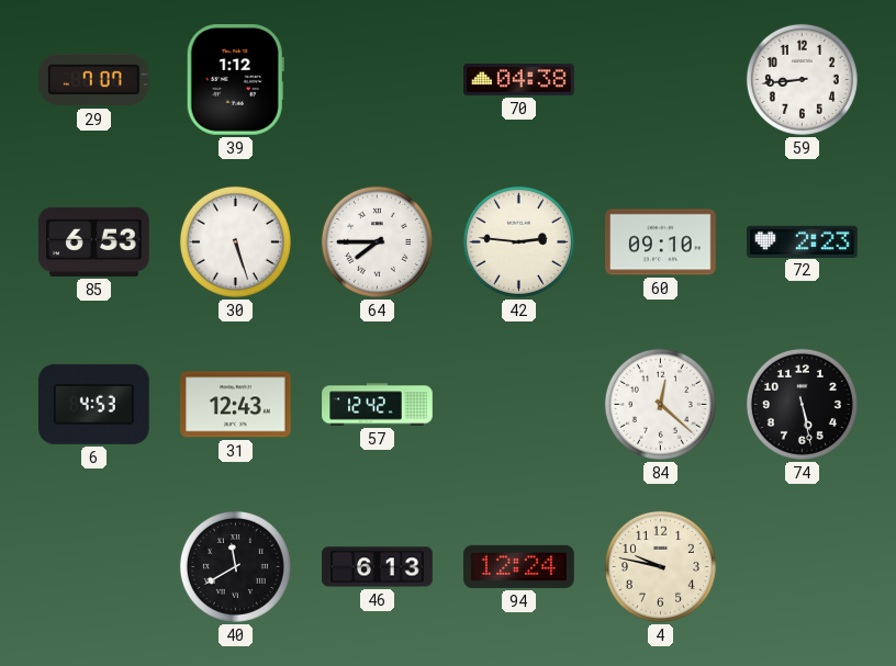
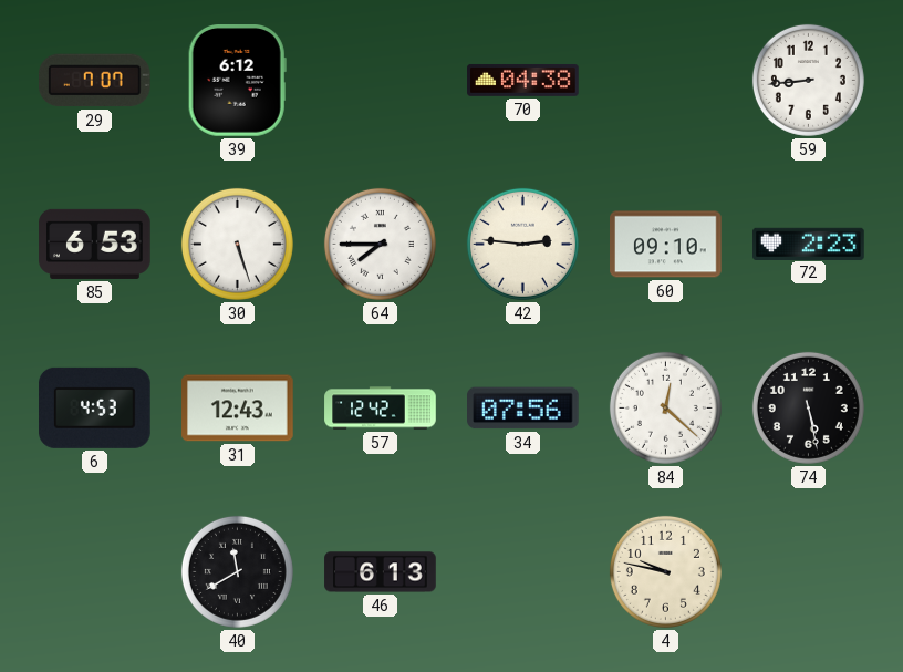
39: 1:12 -> 6:12 (237, 81)
34: none -> 07:56 (523, 409)
94: 12:24 -> none (519, 566)
